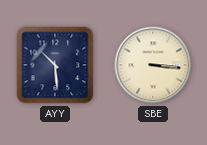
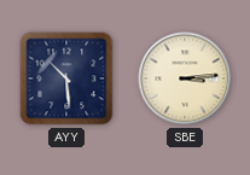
SBE: 3:16 -> 3:14 (185, 78)
